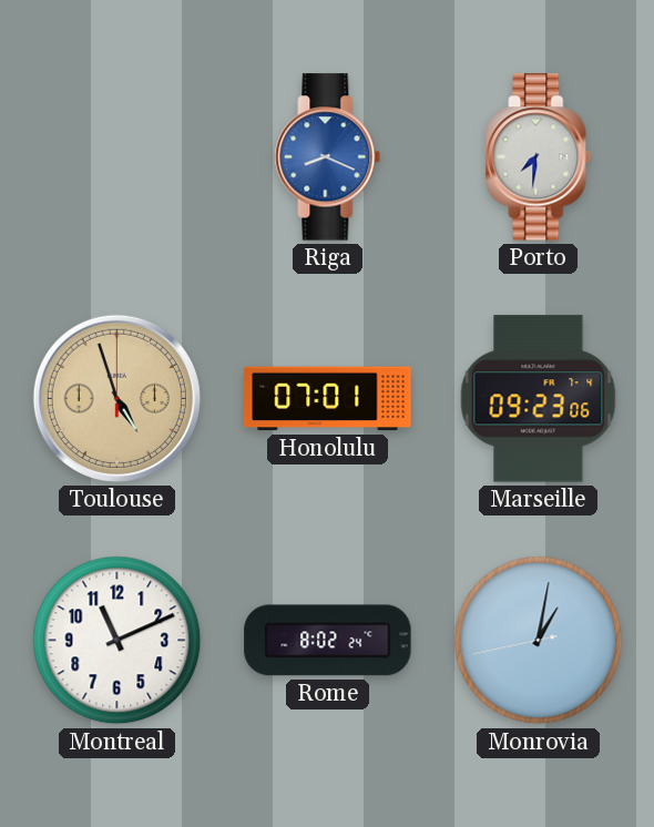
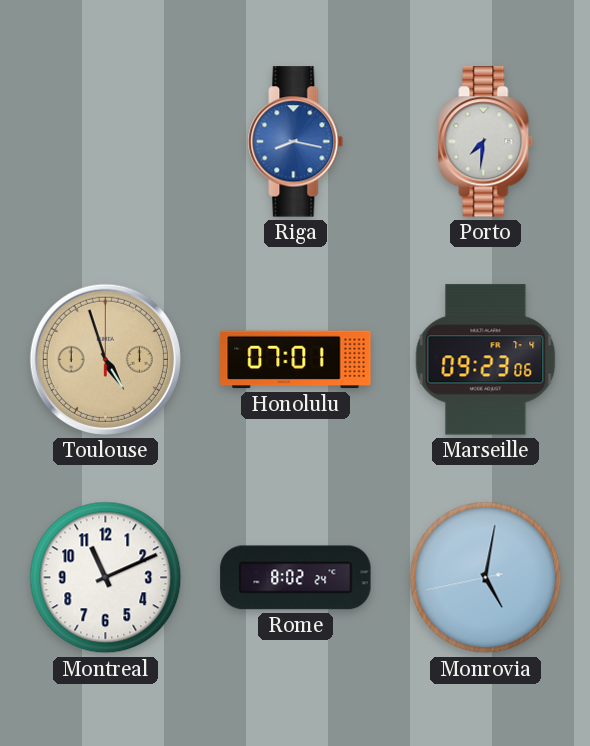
Riga: 8:19 -> 8:17 (296, 142)
Monrovia: 1:01 -> 5:01 (486, 578)
